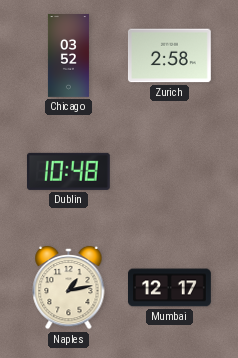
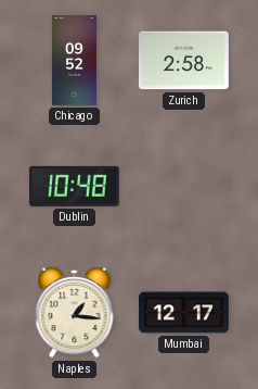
Chicago: 03:52 -> 09:52 (74, 61)
Naples: 1:13 -> 1:16 (75, 313)
